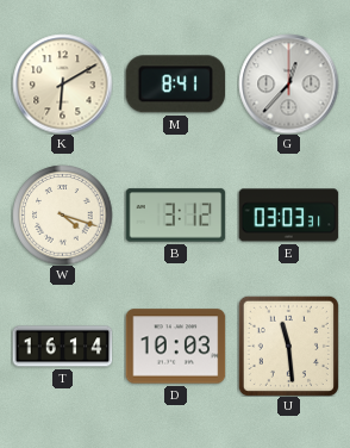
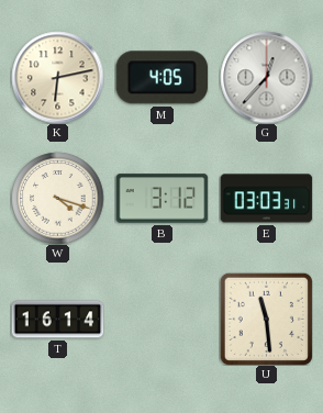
K: 6:10 -> 6:13 (57, 77)
M: 8:41 -> 4:05 (161, 78)
D: 10:03 -> none (175, 347)
